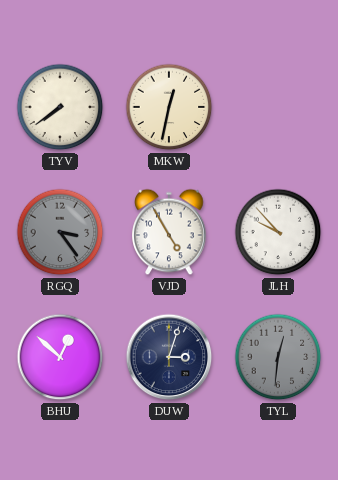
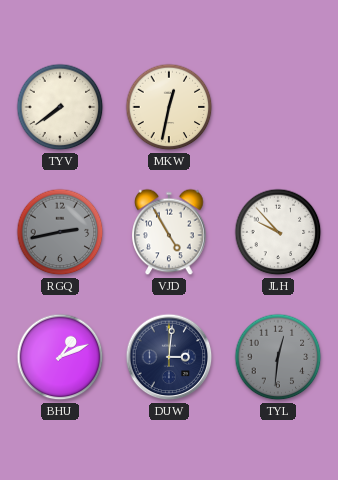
RGQ: 3:24 -> 2:43 (60, 232)
BHU: 12:52 -> 1:11 (60, 357)
DUW: 3:03 -> 3:01 (169, 357)
